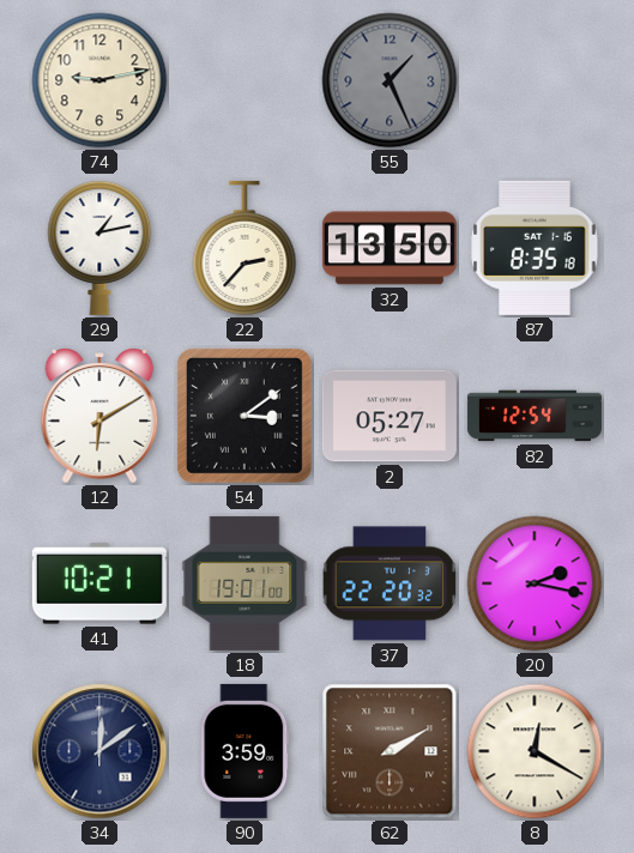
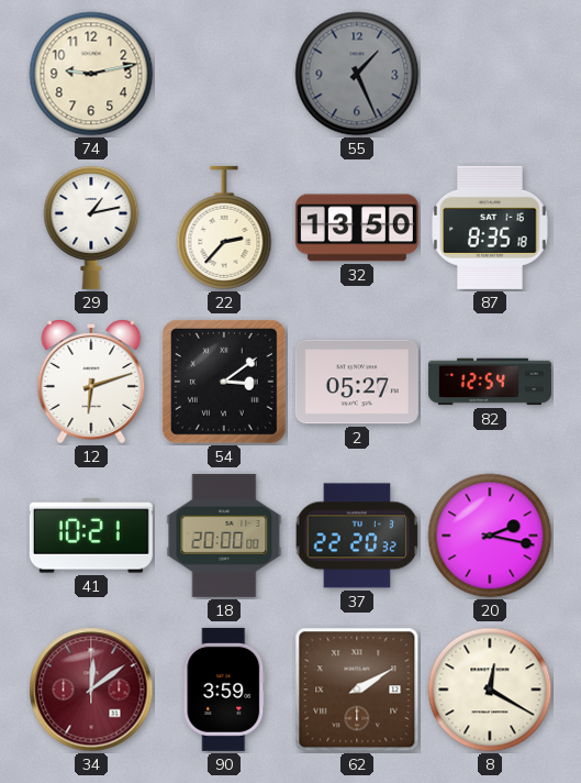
12: 6:10 -> 6:12 (91, 382)
18: 19:01 -> 20:00 (224, 536)
34 dial: navy -> burgundy (91, 690)
